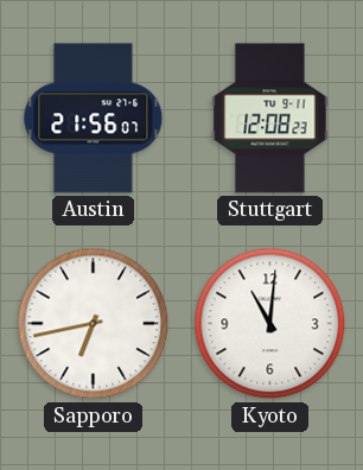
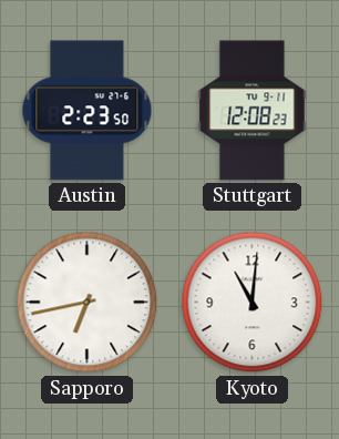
Austin: 21:56 -> 2:23 (88, 111)
